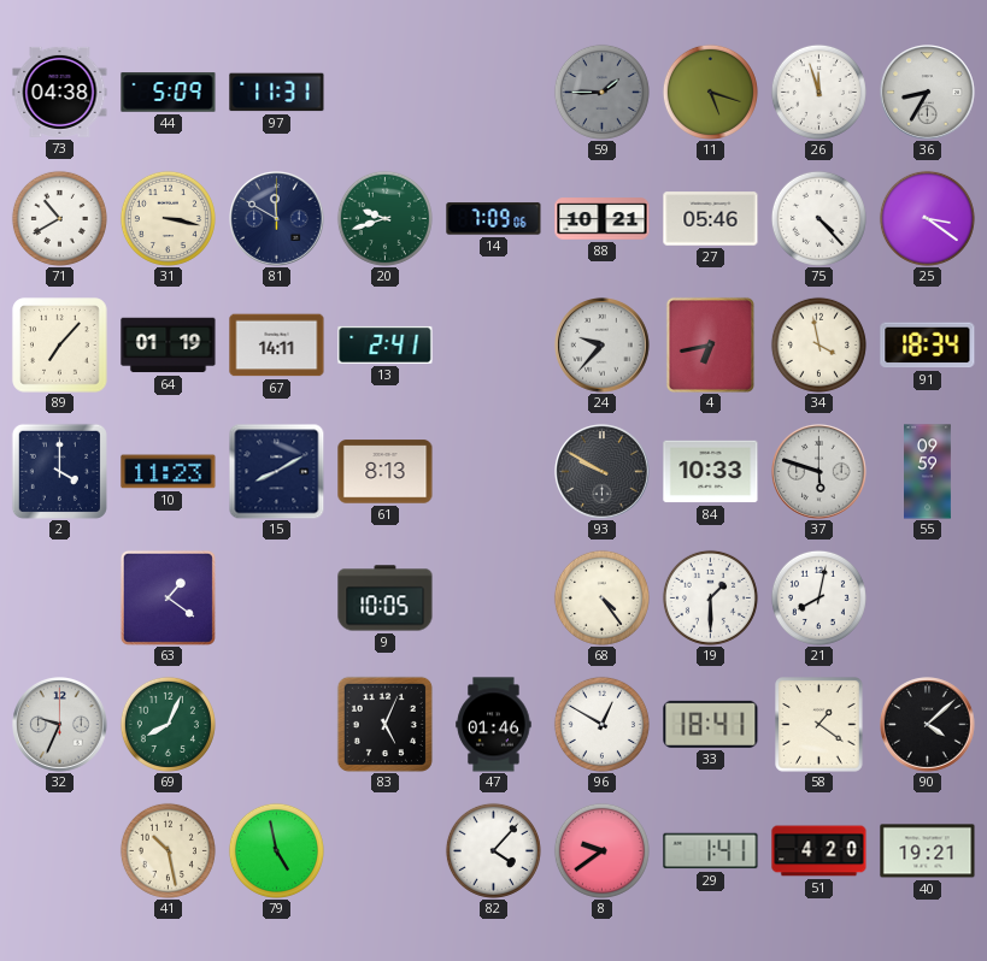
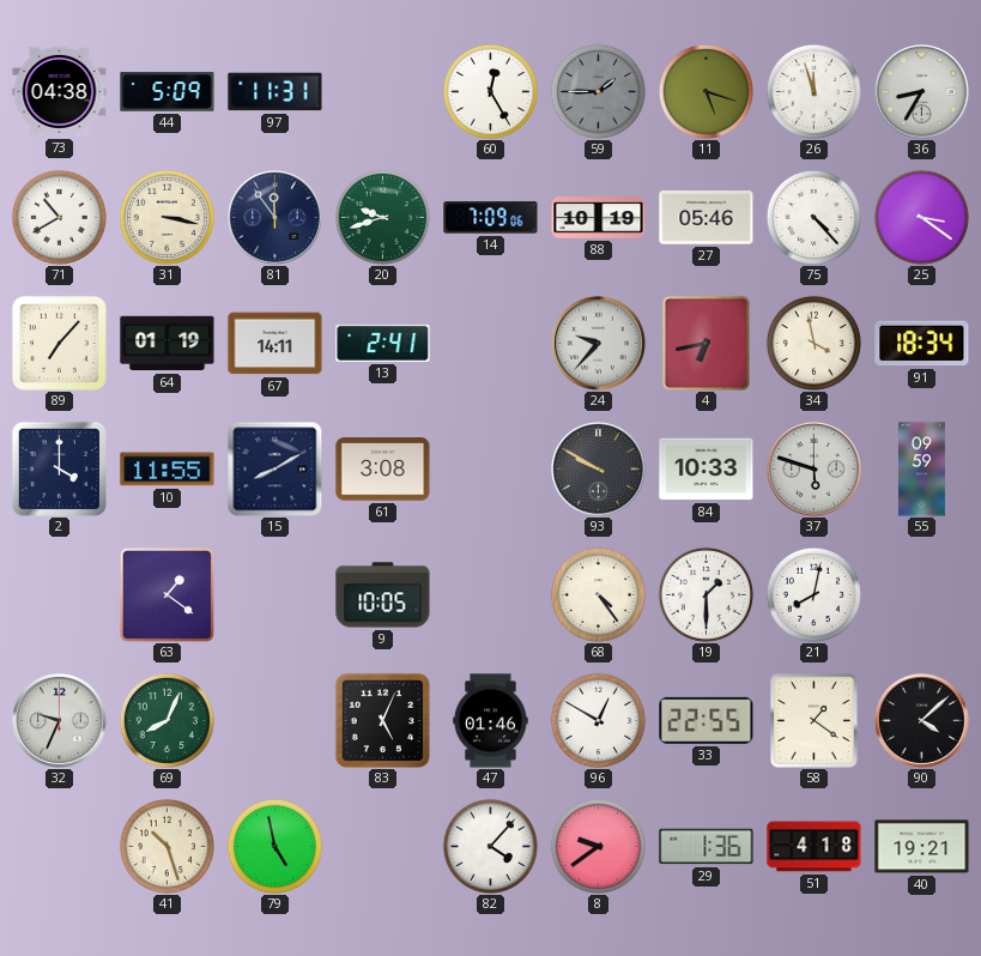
60: none -> 12:25 (490, 91)
81: 11:50 -> 11:54 (275, 218)
88: 10:21 -> 10:19 (599, 218)
10: 11:23 -> 11:55 (168, 470)
61: 8:13 -> 3:08 (383, 470)
33: 18:41 -> 22:55 (707, 720)
41: 10:28 -> 10:27 (166, 846)
29: 1:41 -> 1:36 (707, 847)
51: 4:20 -> 4:18 (815, 847)
